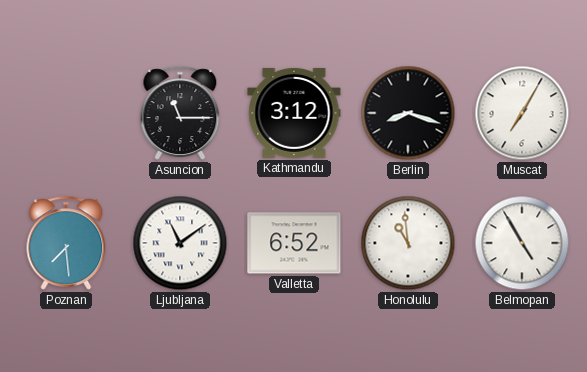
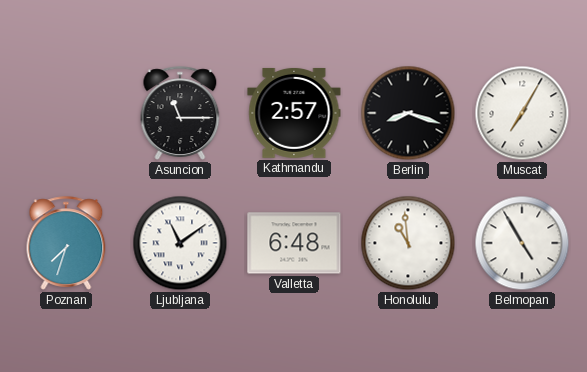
Kathmandu: 3:12 -> 2:57 (294, 113)
Poznan: 7:29 -> 7:33 (66, 243)
Valletta: 6:52 -> 6:48 (294, 243)
